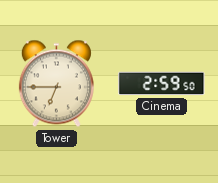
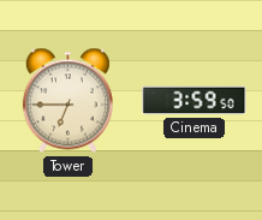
Cinema: 2:59 -> 3:59 (195, 101)
